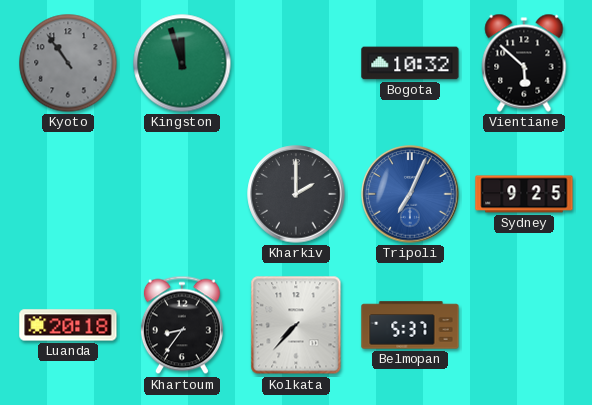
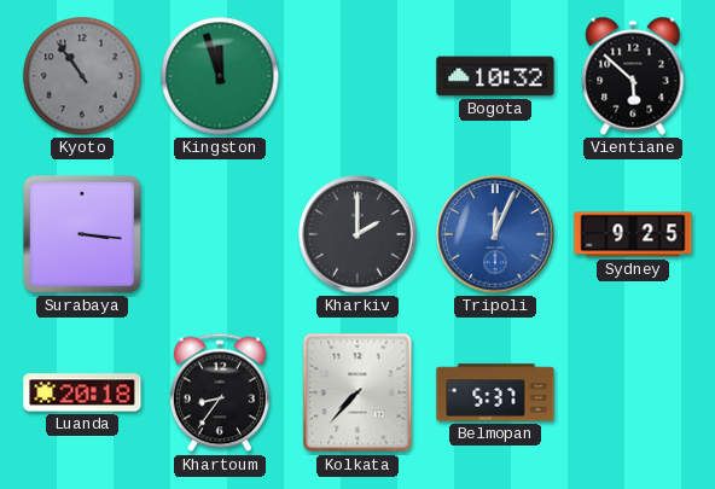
Surabaya: none -> 3:16 (82, 234)
Tripoli: 7:04 -> 12:04 (495, 234)
